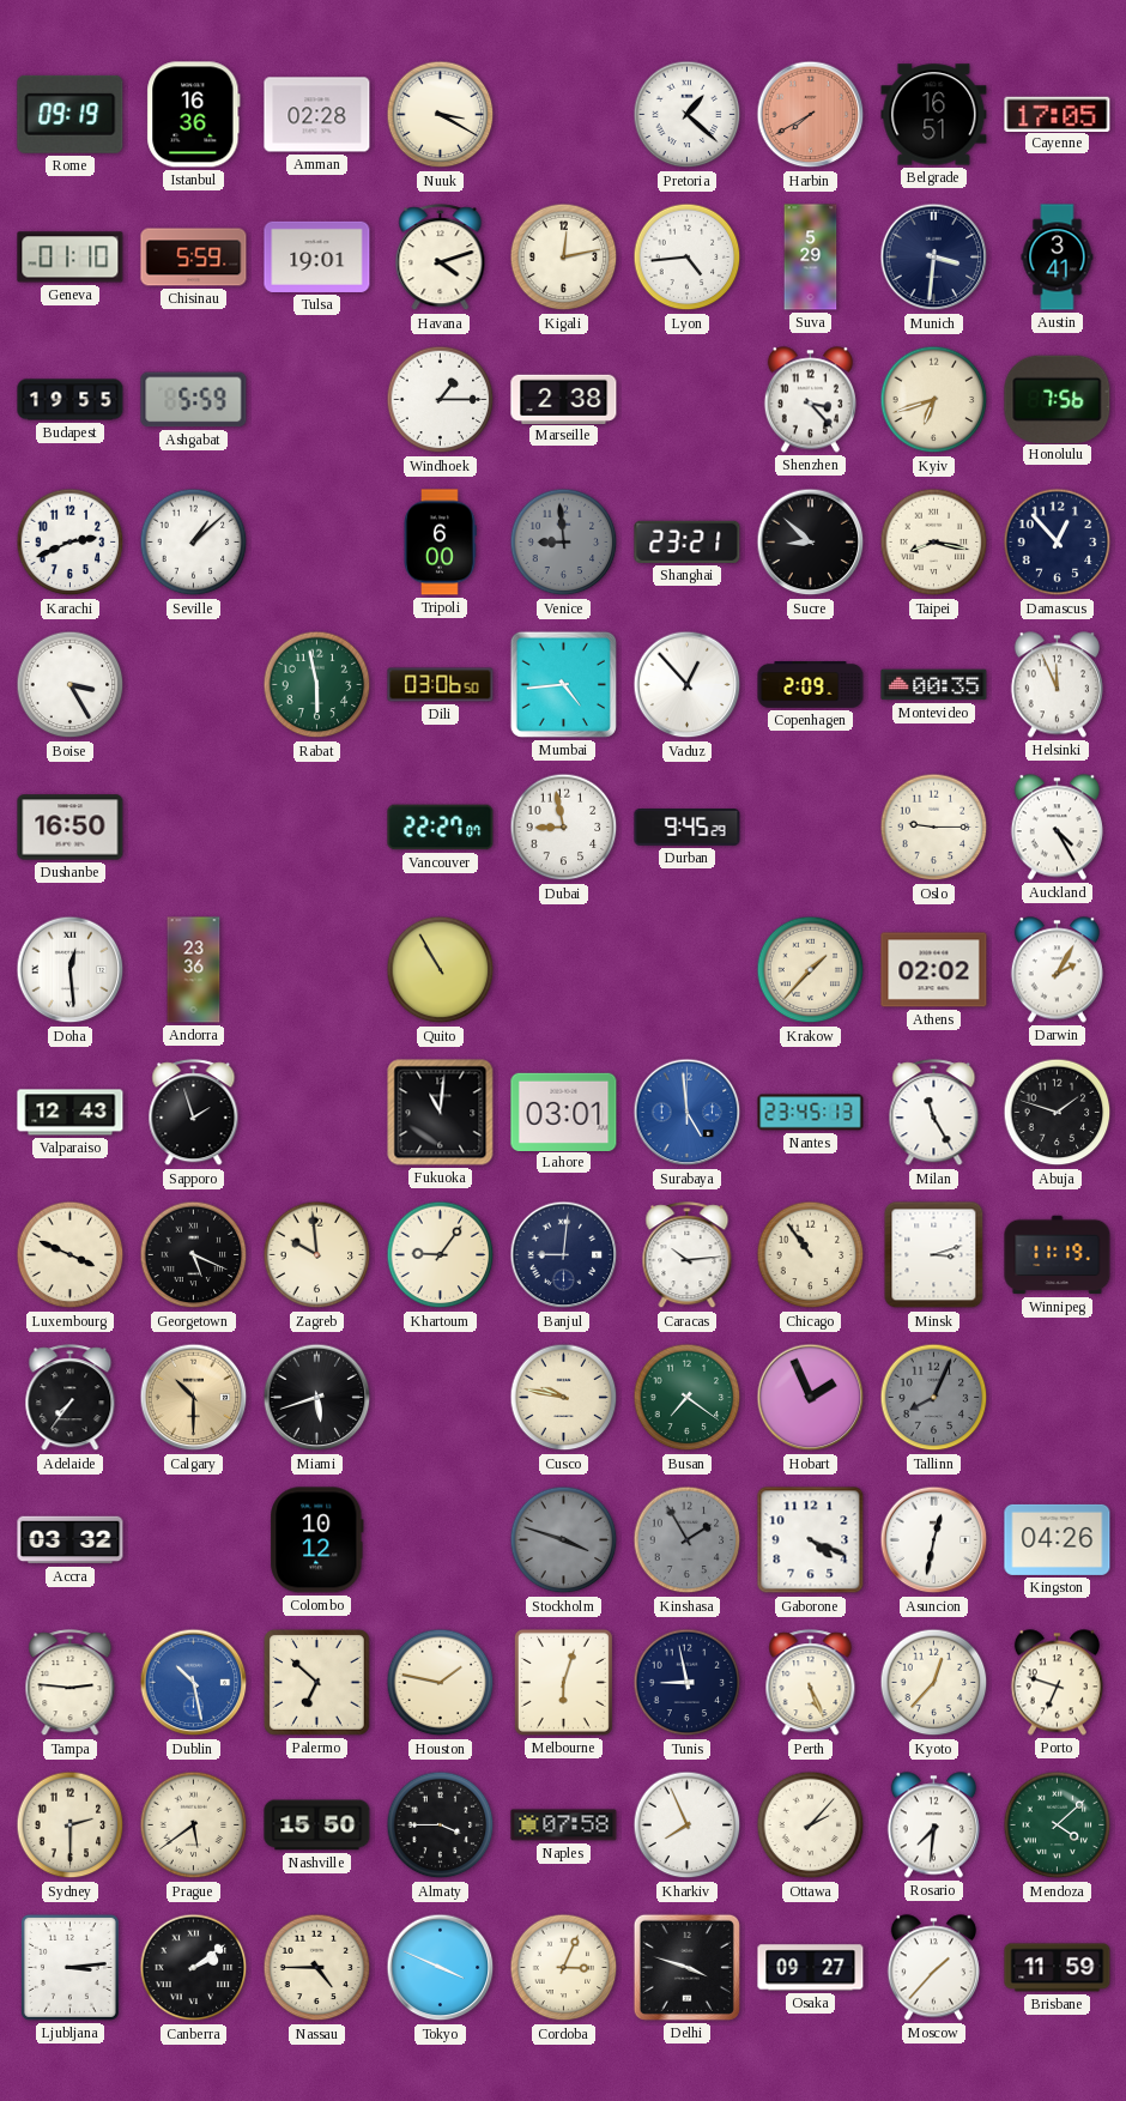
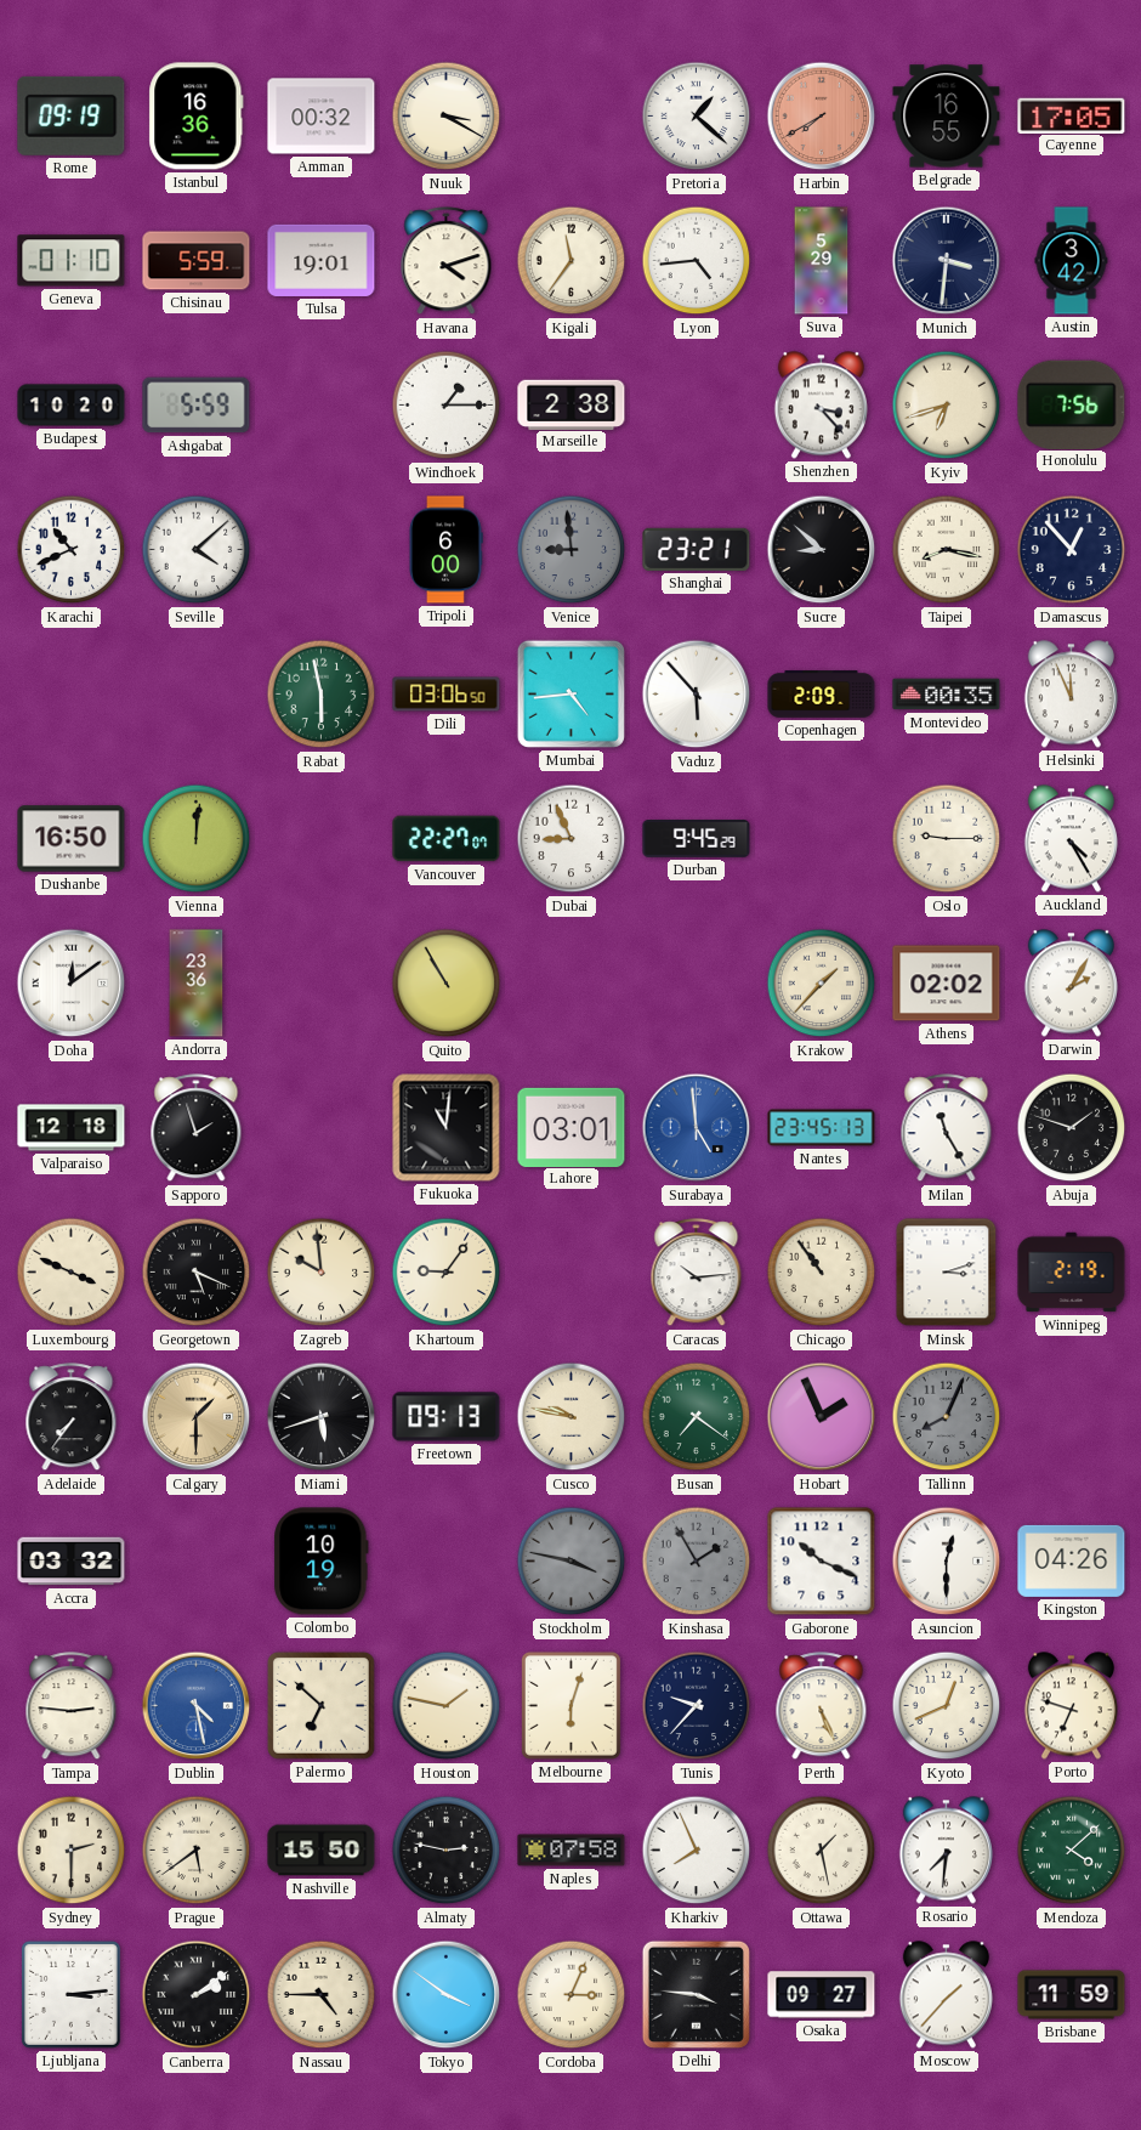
Amman: 02:28 -> 00:32 (322, 117)
Belgrade: 16:51 -> 16:55 (947, 117)
Kigali: 12:13 -> 11:36 (572, 261)
Austin: 3:41 -> 3:42 (1072, 261)
Budapest: 19:55 -> 10:20 (72, 406)
Karachi: 2:41 -> 10:41 (72, 550)
Seville: 1:08 -> 4:08 (197, 550)
Boise: 3:25 -> none (71, 685)
Vaduz: 12:53 -> 5:53 (697, 695)
Vienna: none -> 12:01 (197, 839)
Dubai: 8:58 -> 8:56 (572, 839)
Doha: 12:29 -> 12:09 (72, 984)
Valparaiso: 12:43 -> 12:18 (72, 1128)
Banjul: 9:01 -> none (564, 1255)
Winnipeg: 11:19 -> 2:19 (1072, 1273)
Calgary: 10:30 -> 1:30 (197, 1417)
Freetown: none -> 09:13 (447, 1417)
Colombo: 10:12 -> 10:19 (322, 1562)
Stockholm: 3:48 -> 3:47 (572, 1562)
Gaborone: 4:19 -> 10:19 (822, 1562)
Asuncion: 12:32 -> 12:30 (947, 1562)
Dublin: 10:28 -> 4:28 (197, 1706)
Tunis: 8:58 -> 9:37 (697, 1706)
Kyoto: 12:37 -> 12:41 (947, 1706)
Almaty: 3:45 -> 2:47 (447, 1851)
Ottawa: 2:07 -> 1:28 (822, 1851)
Tokyo: 3:49 -> 3:51 (447, 1995)
Delhi: 3:48 -> 3:46 (696, 1994)
